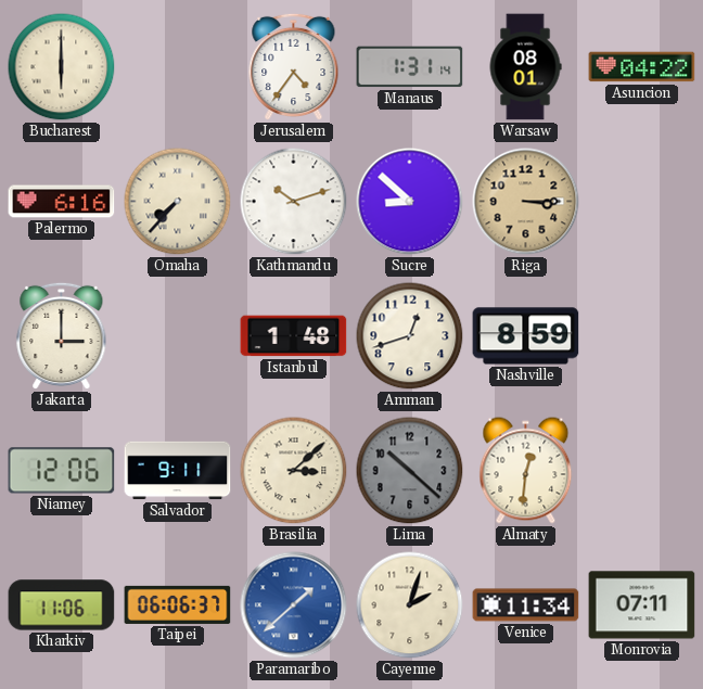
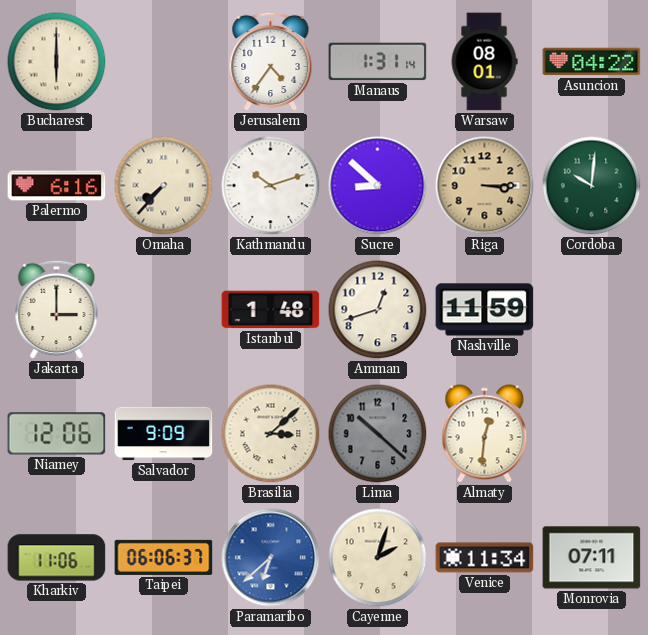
Cordoba: none -> 10:01 (592, 186)
Nashville: 8:59 -> 11:59 (485, 310)
Salvador: 9:11 -> 9:09 (164, 434)
Paramaribo: 1:38 -> 6:38 (271, 558)
